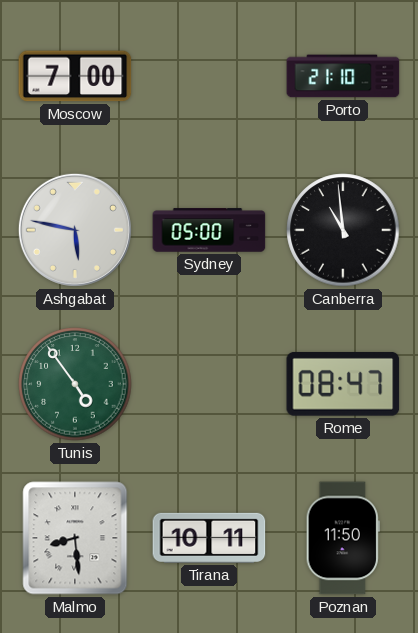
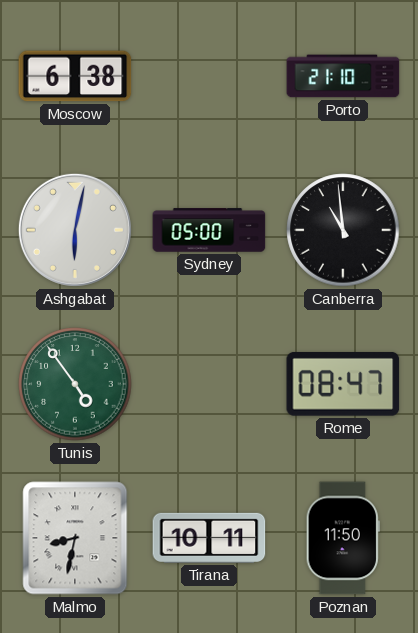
Moscow: 7:00 -> 6:38 (75, 76)
Ashgabat: 5:47 -> 6:02 (75, 230)
Malmo: 8:29 -> 8:32 (75, 538)
